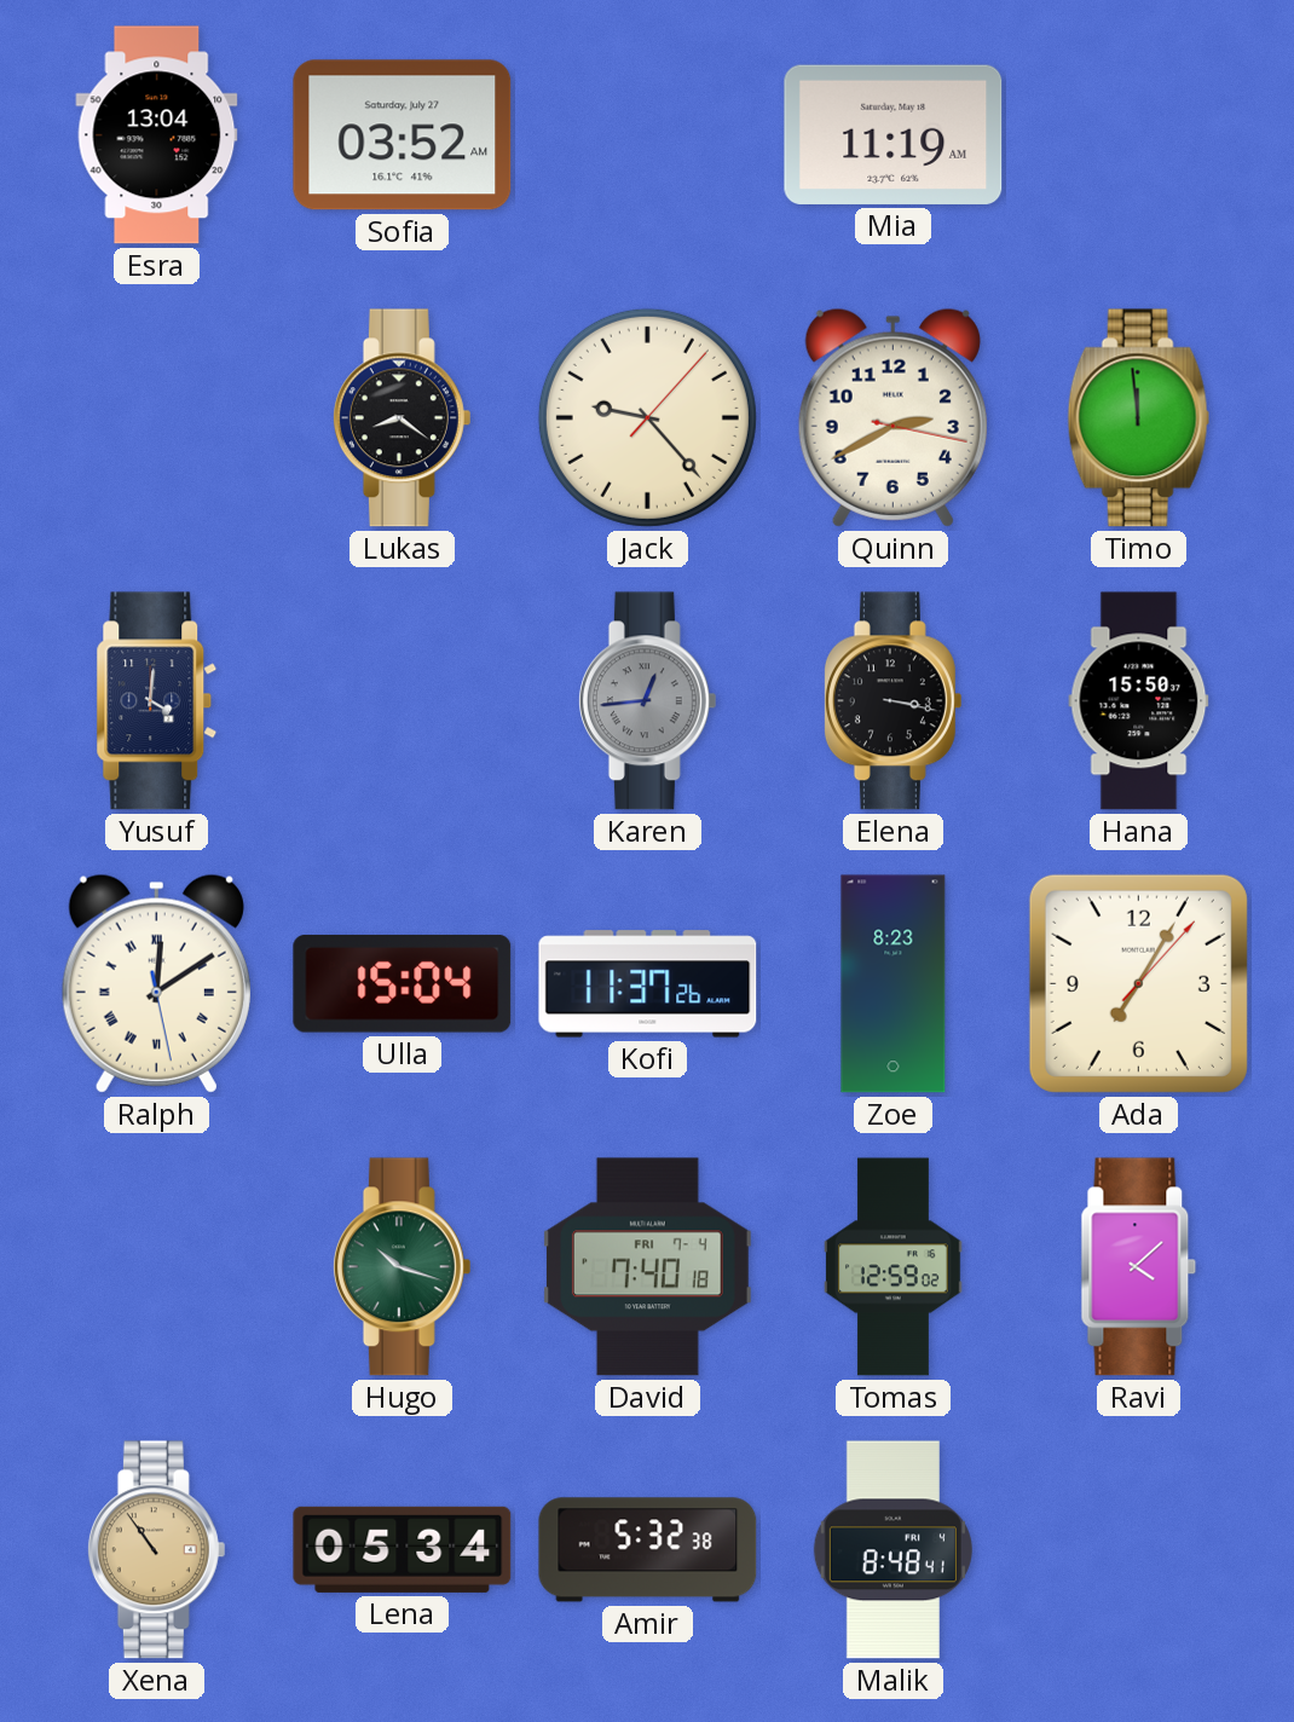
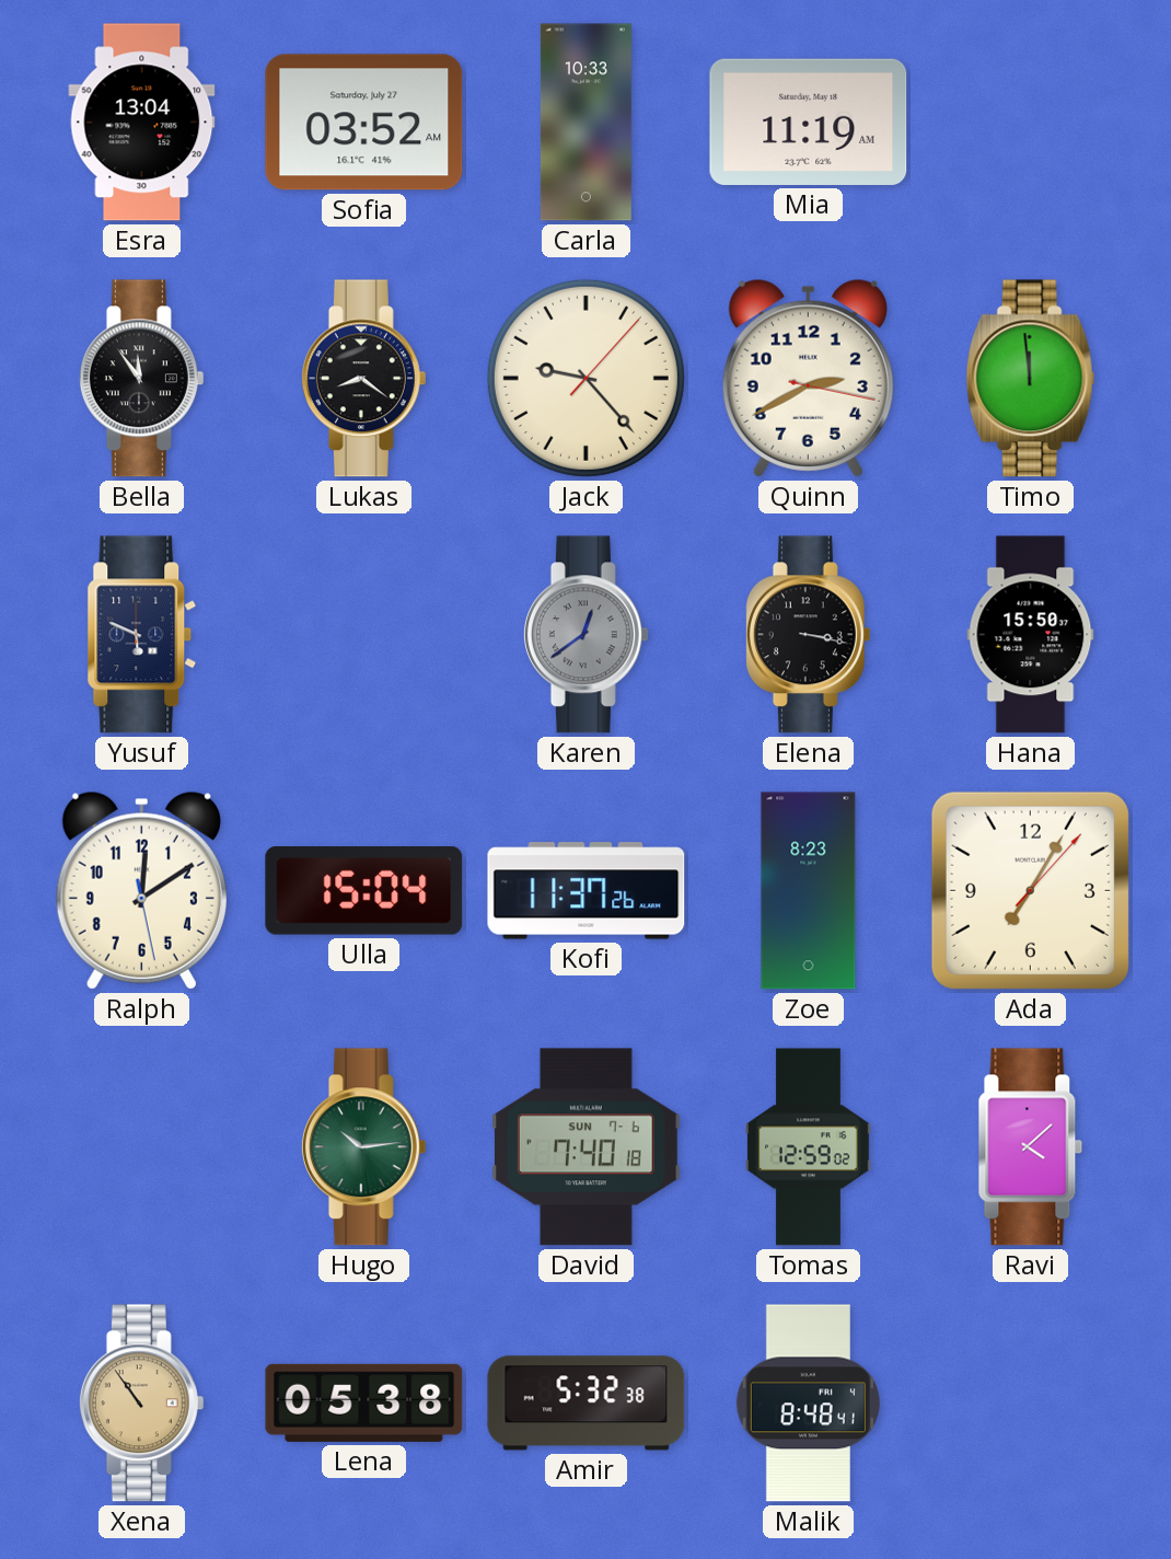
Carla: none -> 10:33 (585, 123)
Bella: none -> 11:54 (141, 379)
Yusuf: 4:01 -> 5:49 (142, 635)
Karen: 12:44 -> 12:39 (585, 635)
Ralph numerals: Roman -> Arabic (141, 890)
Hugo: 10:18 -> 10:14 (363, 1147)
David date: FRI 7-4 -> SUN 7-6 (585, 1147)
Lena: 05:34 -> 05:38 (364, 1402)
